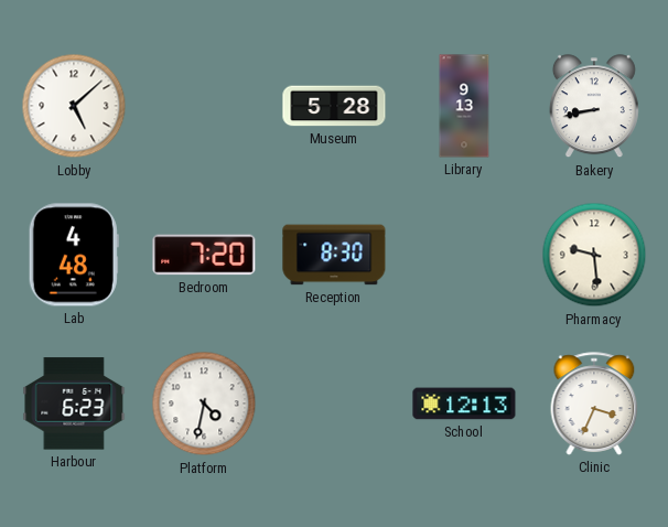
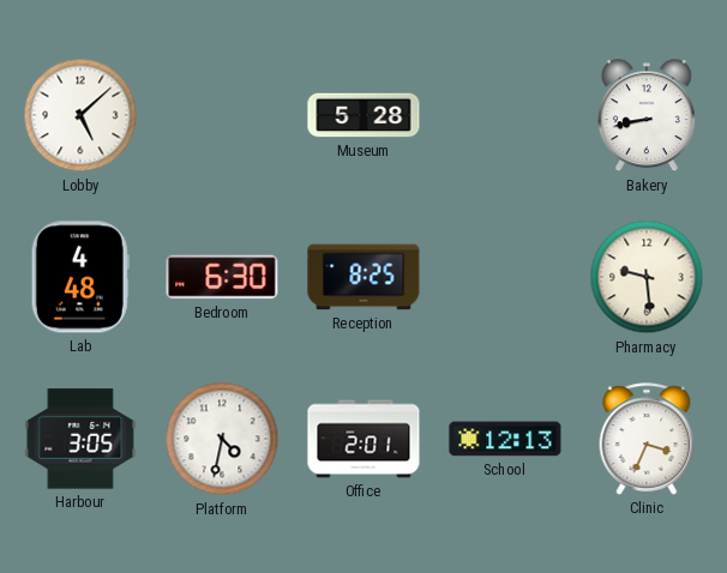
Library: 9:13 -> none (464, 106)
Bedroom: 7:20 -> 6:30 (222, 277)
Reception: 8:30 -> 8:25 (363, 277)
Harbour: 6:23 -> 3:05 (80, 439)
Office: none -> 2:01 (363, 439)
